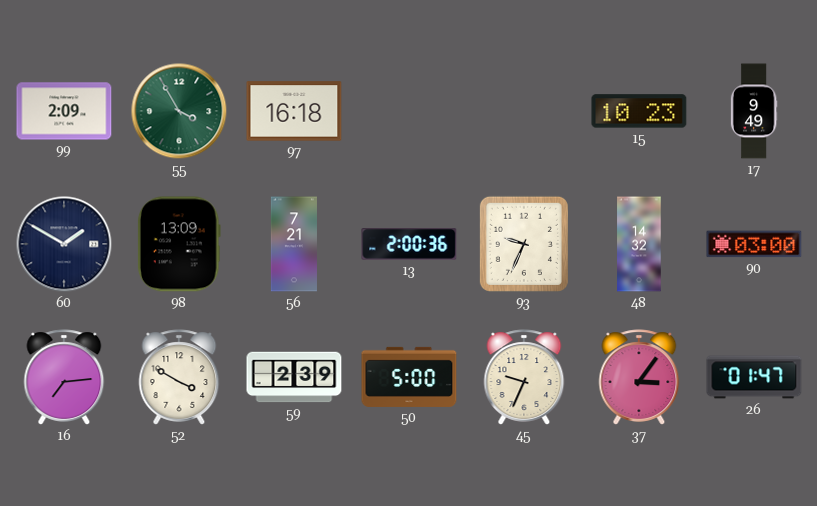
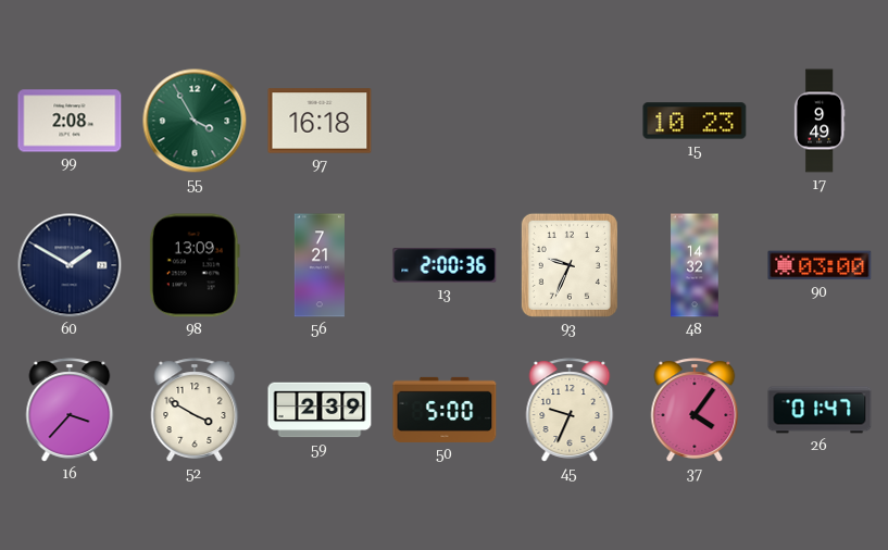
99: 2:09 -> 2:08 (70, 121)
16: 7:14 -> 3:37 (70, 410)
37: 3:06 -> 4:06 (695, 410)
